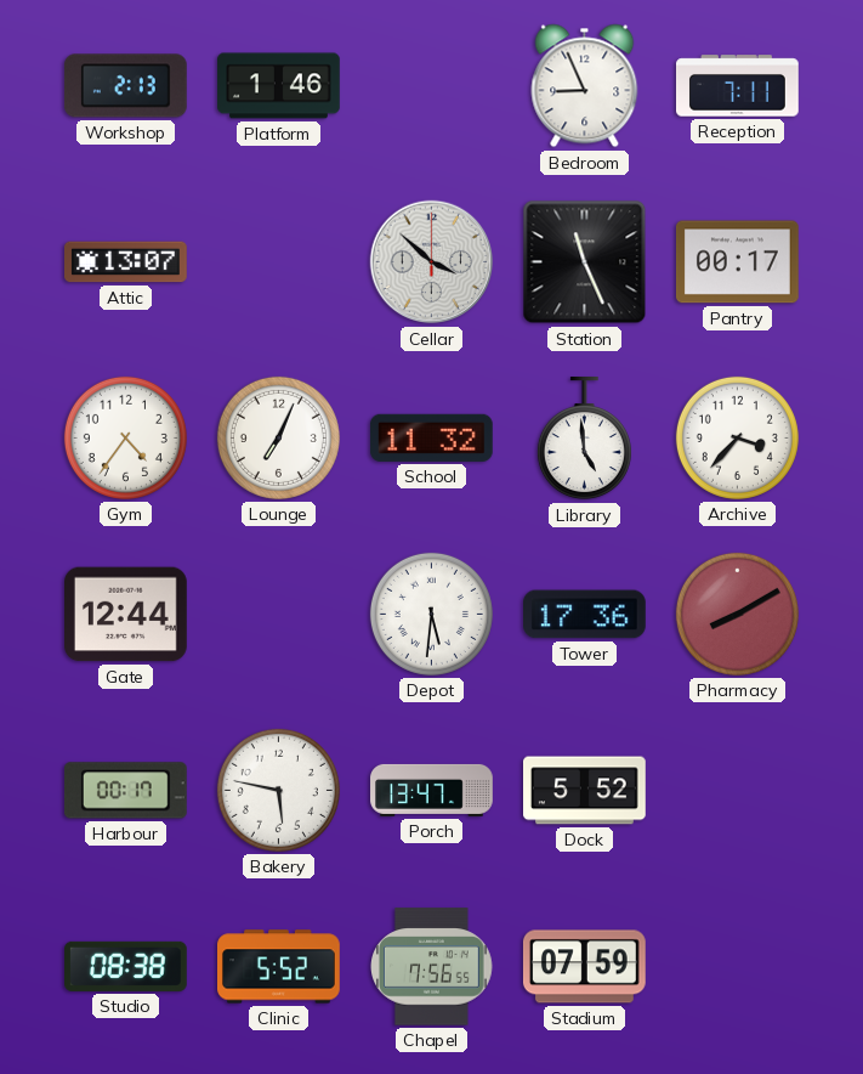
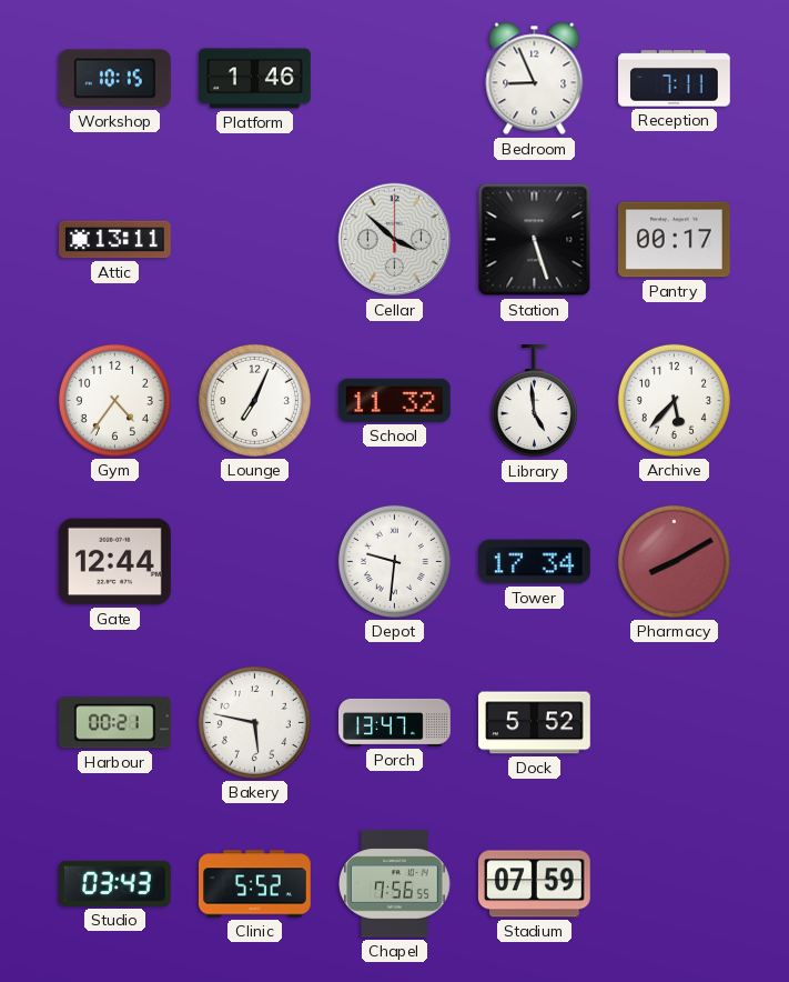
Workshop: 2:13 -> 10:15 (114, 79)
Attic: 13:07 -> 13:11 (115, 240)
Station: 11:26 -> 5:27 (535, 240)
Archive: 3:37 -> 5:37 (674, 400)
Depot: 5:31 -> 9:31 (394, 561)
Tower: 17:36 -> 17:34 (535, 562)
Harbour: 00:17 -> 00:21 (114, 723)
Studio: 08:38 -> 03:43 (115, 883)
